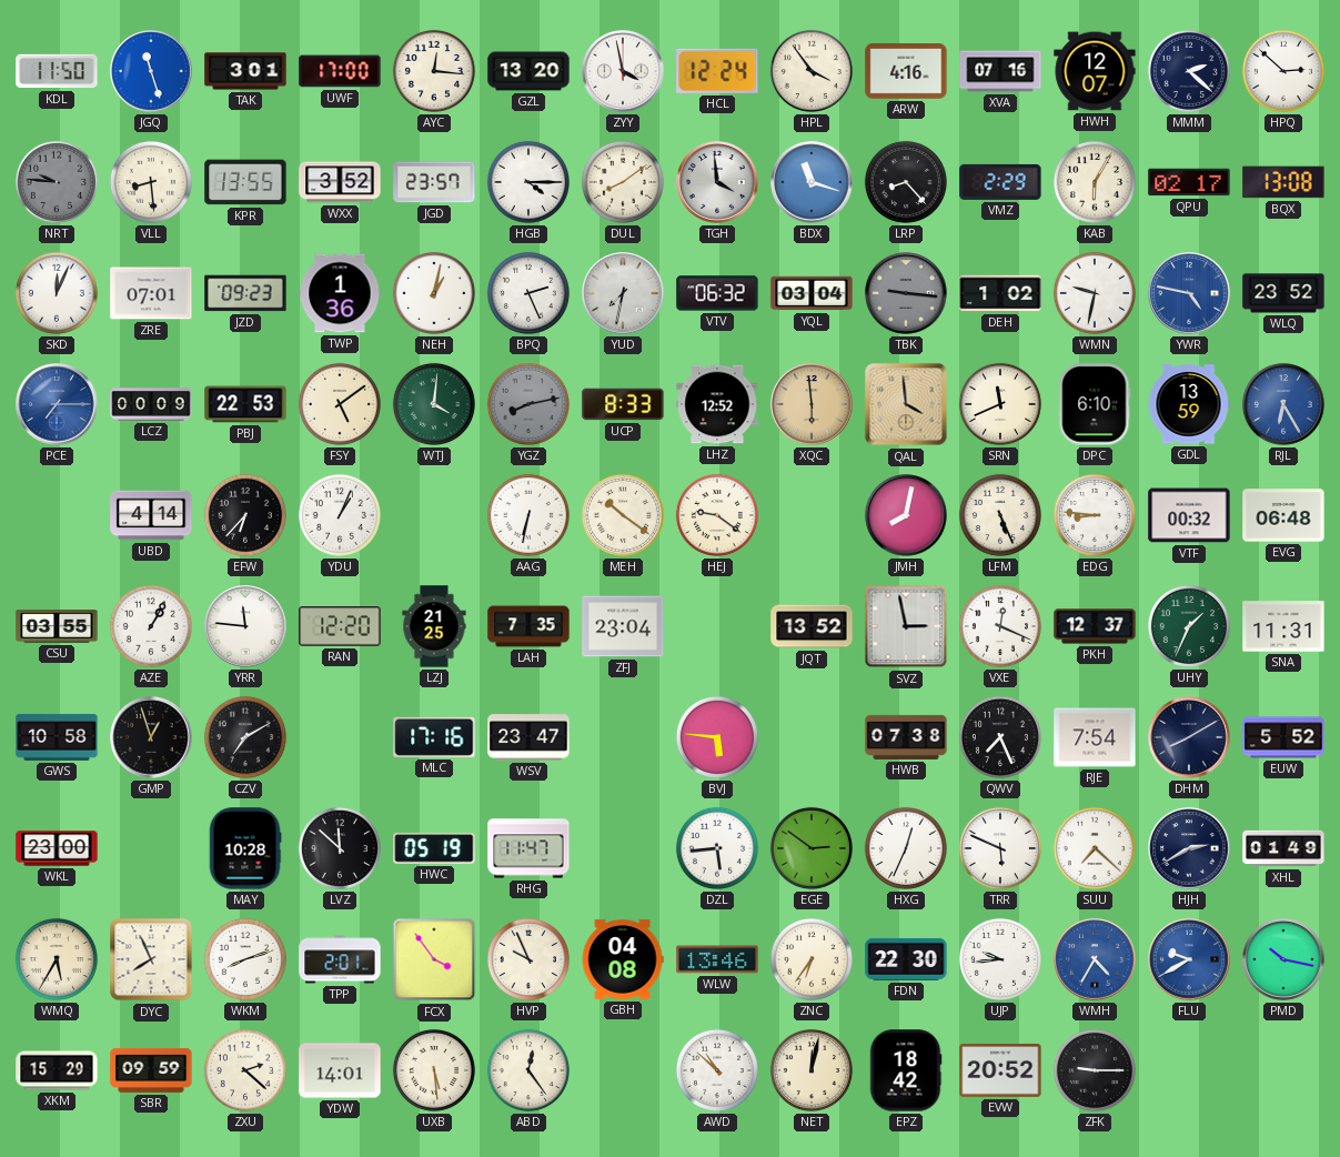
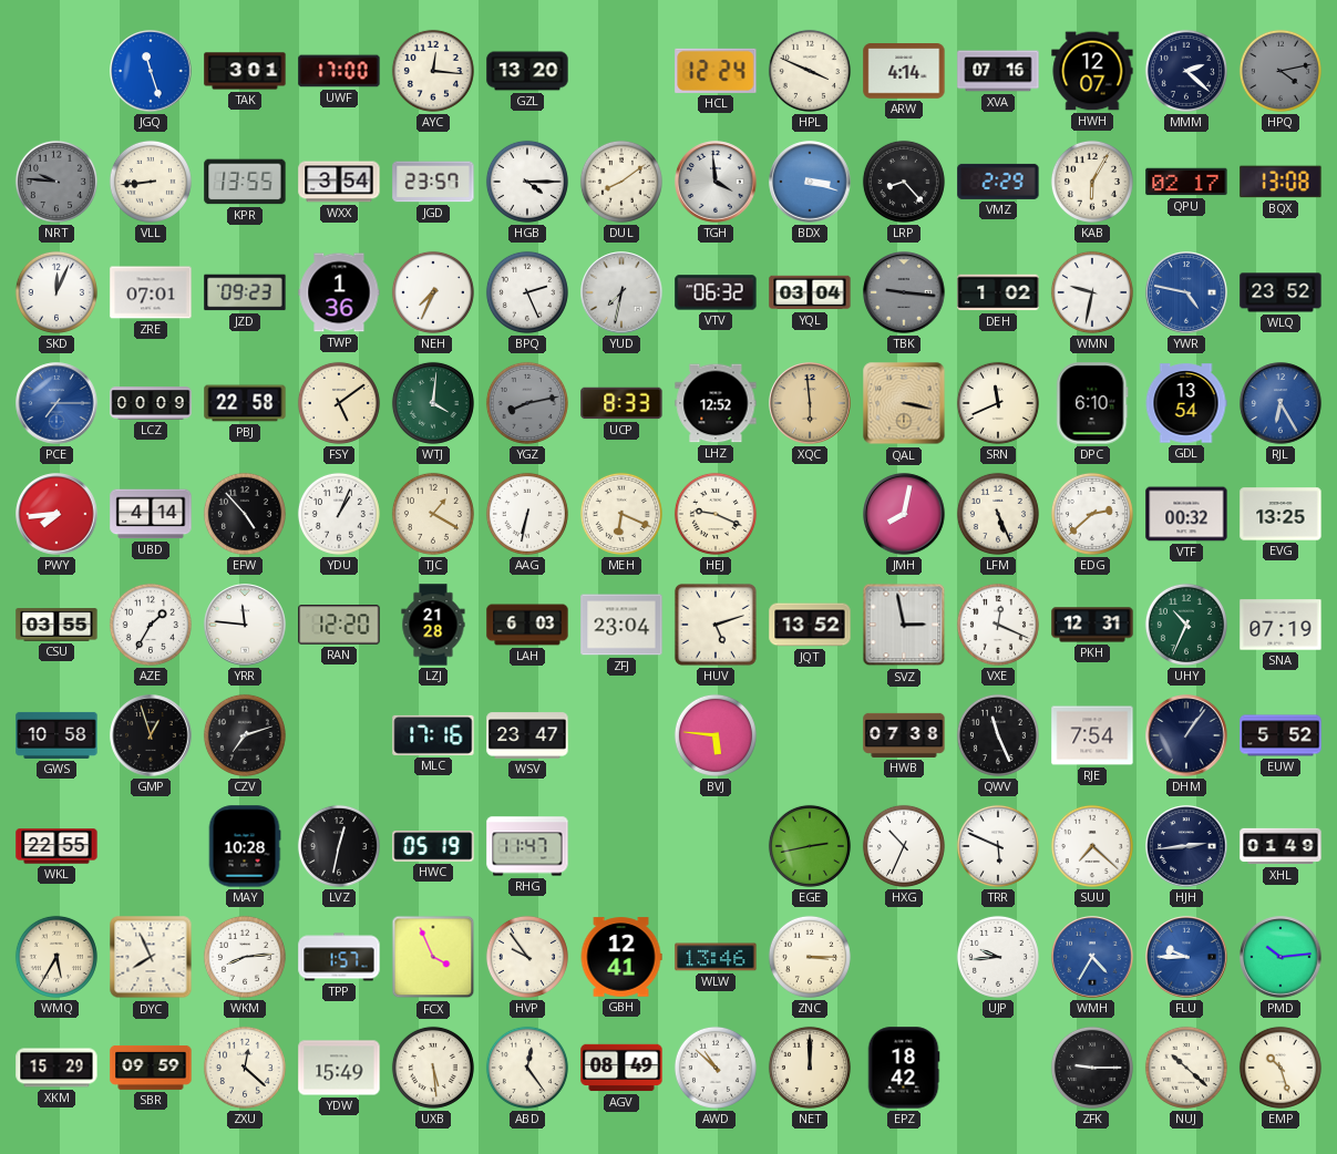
KDL: 11:50 -> none (57, 71)
ZYY: 3:58 -> none (623, 71)
HPL: 3:54 -> 3:49 (810, 71)
ARW: 4:16 -> 4:14 (904, 71)
HPQ: 2:52 -> 4:13 (1281, 71)
HPQ dial: white -> grey (1281, 71)
VLL: 8:29 -> 8:44 (151, 182)
WXX: 3:52 -> 3:54 (339, 182)
BDX: 11:18 -> 3:18 (810, 182)
NEH: 1:02 -> 7:34 (433, 292)
PBJ: 22:53 -> 22:58 (245, 403)
QAL: 3:59 -> 3:17 (904, 403)
GDL: 13:59 -> 13:54 (1186, 403)
PWY: none -> 7:44 (56, 514)
EFW: 6:37 -> 4:53 (245, 514)
TJC: none -> 1:20 (433, 514)
MEH: 10:21 -> 6:19 (621, 514)
HEJ: 9:21 -> 9:19 (716, 514)
EDG: 8:46 -> 2:38 (1092, 514)
EVG: 06:48 -> 13:25 (1281, 514)
AZE: 1:05 -> 1:35 (151, 625)
LZJ: 21:25 -> 21:28 (433, 625)
LAH: 7:35 -> 6:03 (527, 625)
HUV: none -> 5:12 (716, 625)
PKH: 12:37 -> 12:31 (1092, 625)
UHY: 1:34 -> 10:34 (1186, 625)
SNA: 11:31 -> 07:19 (1281, 625)
CZV: 7:10 -> 7:12 (245, 735)
QWV: 7:26 -> 11:26 (998, 735)
DHM: 8:10 -> 1:06 (1186, 735)
WKL: 23:00 -> 22:55 (56, 846)
LVZ: 11:52 -> 12:32 (339, 846)
DZL: 5:44 -> none (717, 848)
EGE: 2:51 -> 2:43 (810, 846)
HXG: 12:34 -> 10:34 (904, 846)
HJH: 2:40 -> 2:44 (1186, 846)
WKM: 8:12 -> 8:14 (245, 957)
TPP: 2:01 -> 1:57 (339, 957)
FCX: 3:54 -> 3:56 (433, 957)
HVP: 9:56 -> 9:54 (527, 957)
GBH: 04:08 -> 12:41 (621, 957)
ZNC: 6:36 -> 3:15 (810, 957)
FDN: 22:30 -> none (906, 959)
FLU: 9:40 -> 9:45 (1186, 957)
PMD: 10:17 -> 10:14 (1281, 957)
ZXU: 2:22 -> 12:22 (245, 1068)
YDW: 14:01 -> 15:49 (339, 1068)
AGV: none -> 08:49 (621, 1068)
NET: 12:02 -> 12:00 (810, 1068)
EVW: 20:52 -> none (1000, 1070)
NUJ: none -> 10:22 (1186, 1068)
EMP: none -> 10:27 (1281, 1068)
